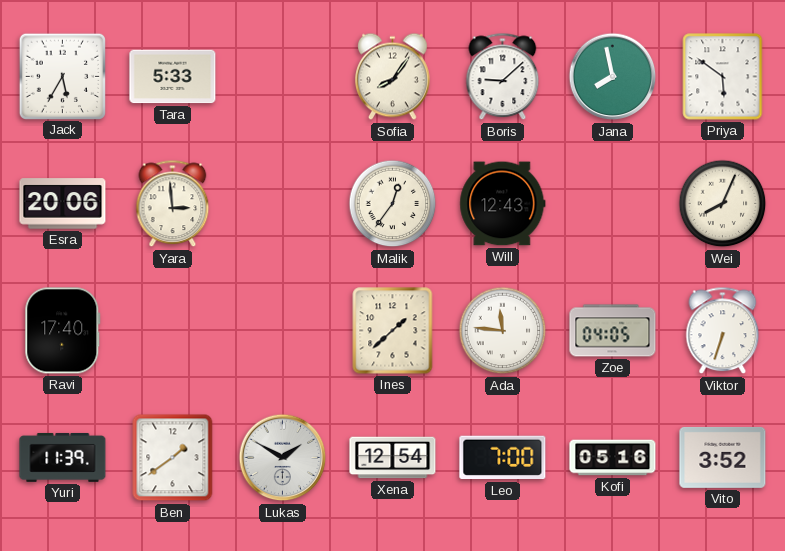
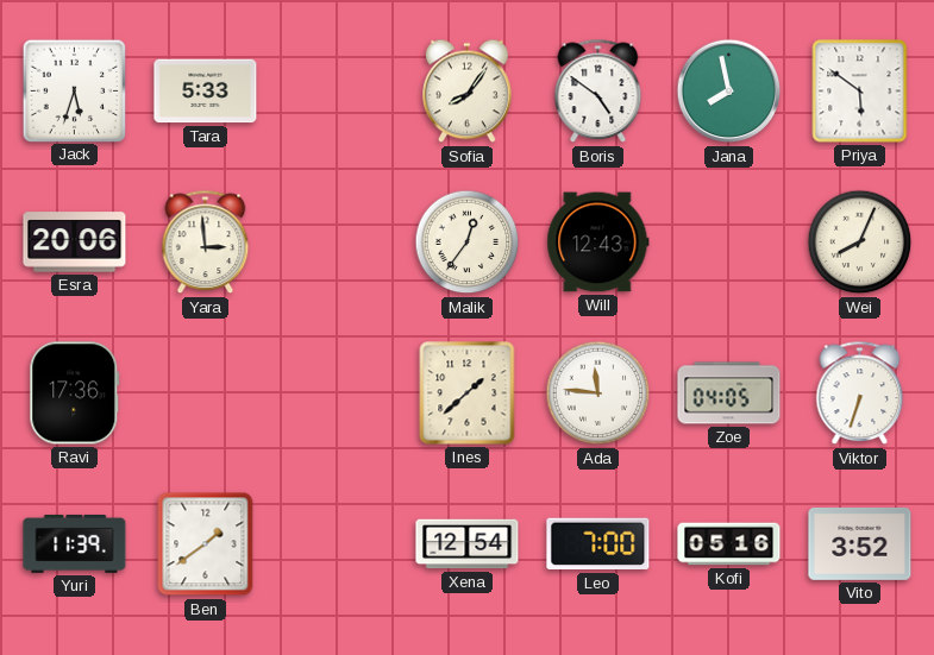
Jack: 5:35 -> 5:33 (74, 90)
Boris: 9:08 -> 4:51 (598, 92)
Ravi: 17:40 -> 17:36 (75, 393)
Lukas: 1:50 -> none (283, 458)
